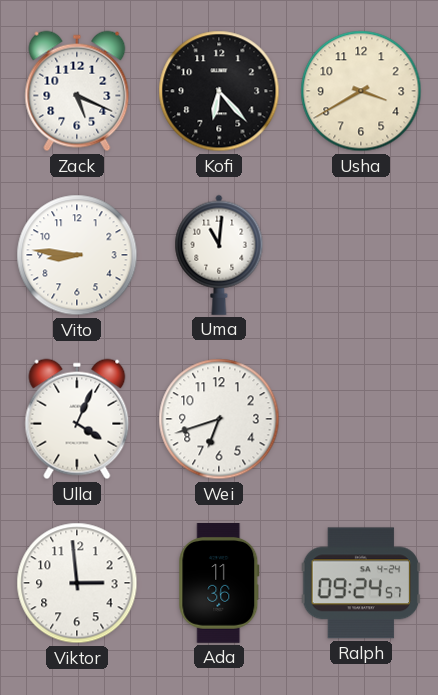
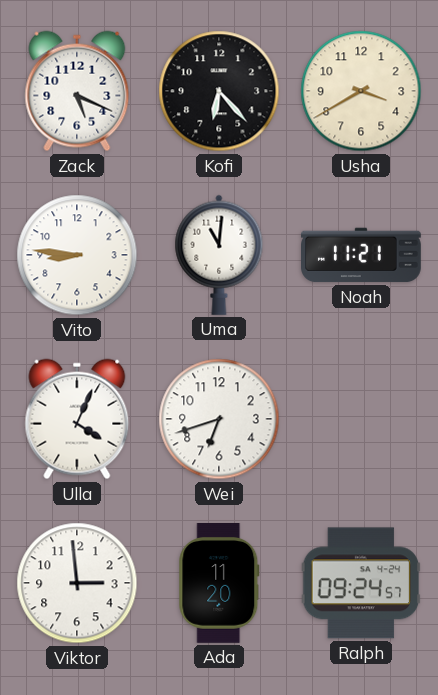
Noah: none -> 11:21 (362, 255)
Ada: 11:36 -> 11:20 (219, 584)
